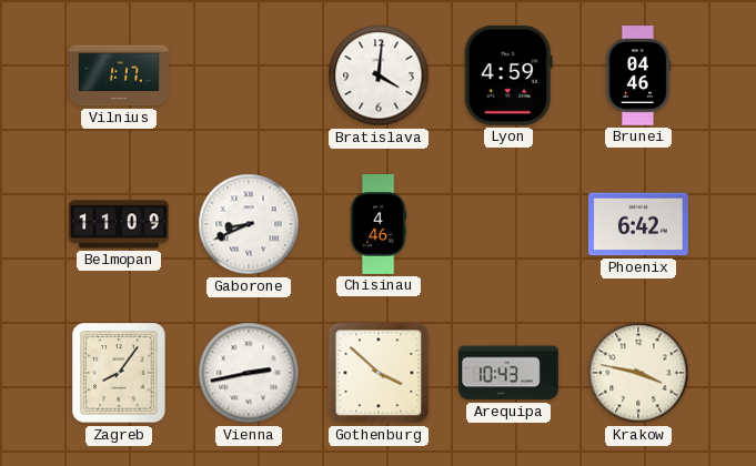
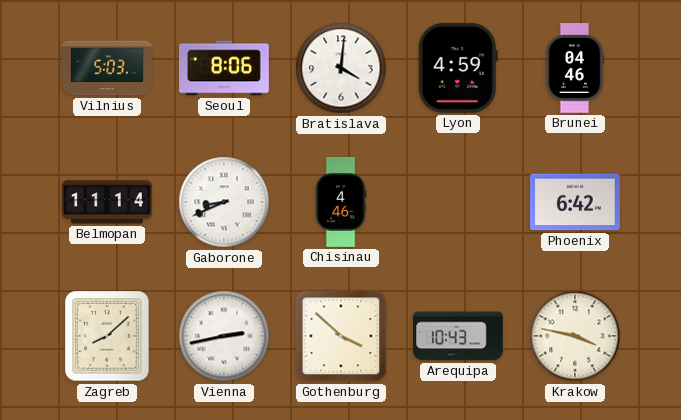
Vilnius: 1:17 -> 5:03 (108, 68)
Seoul: none -> 8:06 (225, 68)
Belmopan: 11:09 -> 11:14 (108, 202)
Zagreb: 8:06 -> 8:08 (107, 336)
